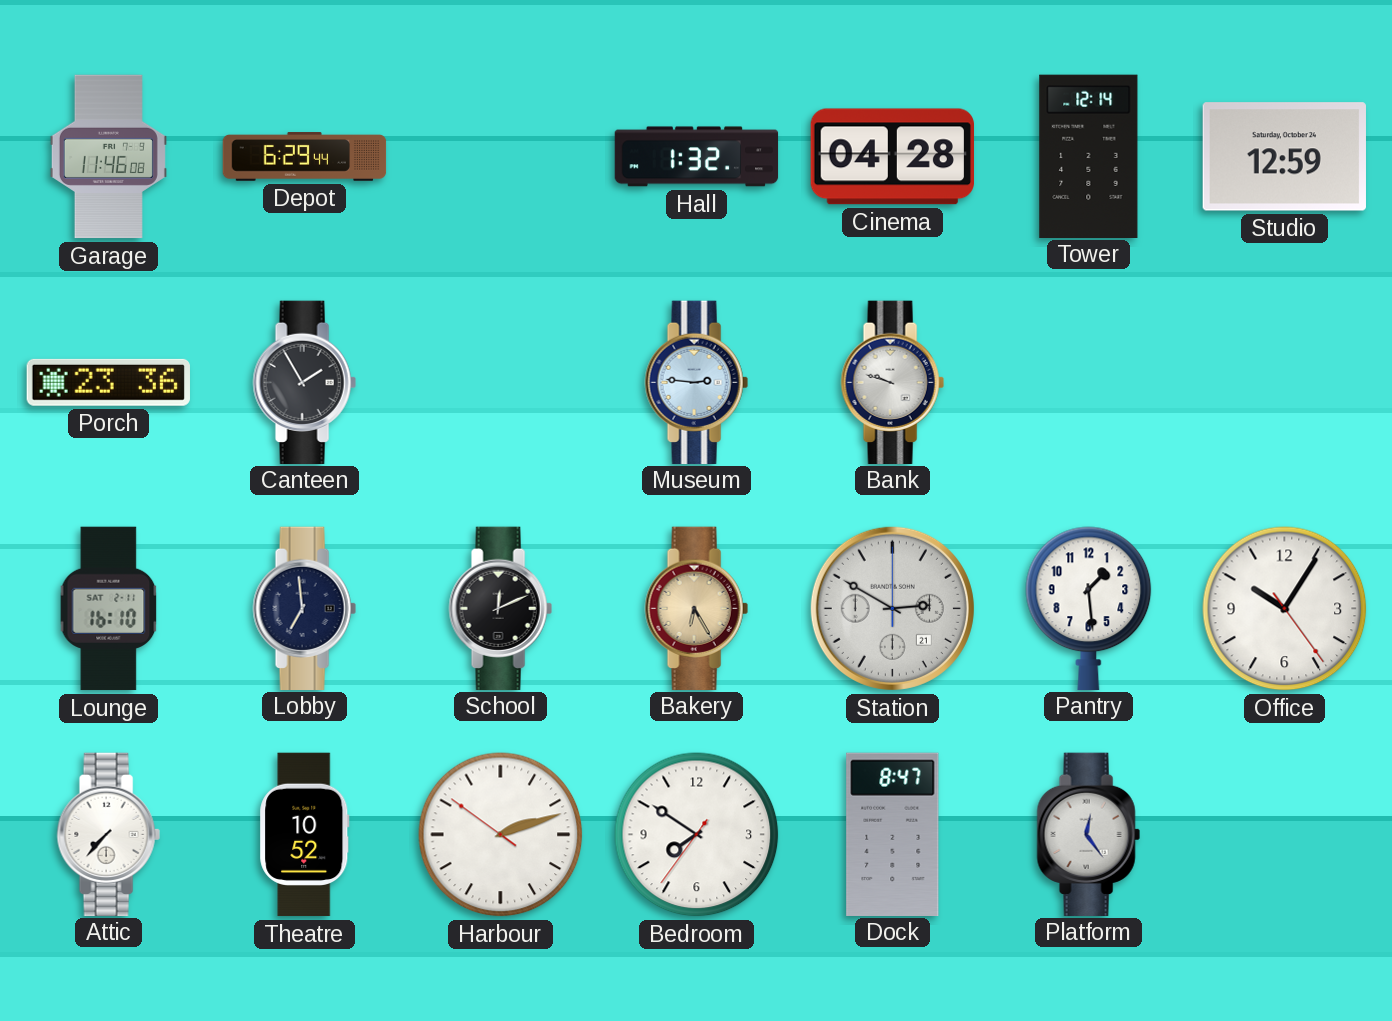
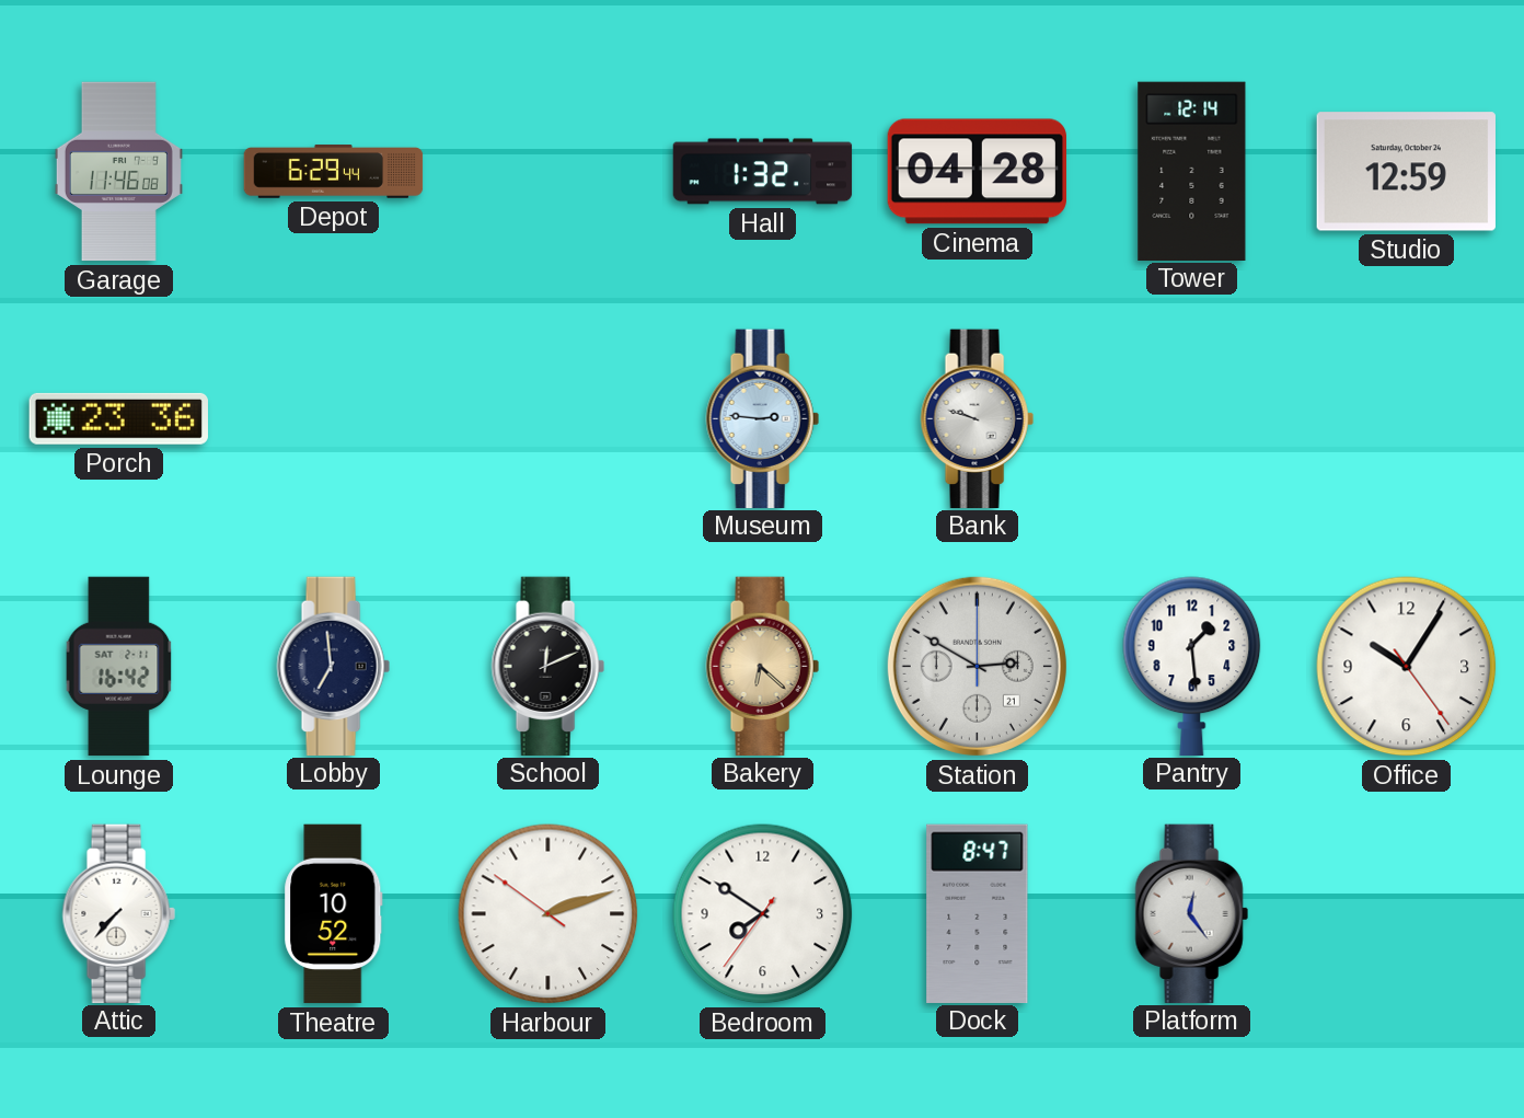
Canteen: 1:55 -> none (304, 382)
Lounge: 16:10 -> 16:42 (119, 667)
Bakery: 6:25 -> 6:22 (762, 666)
